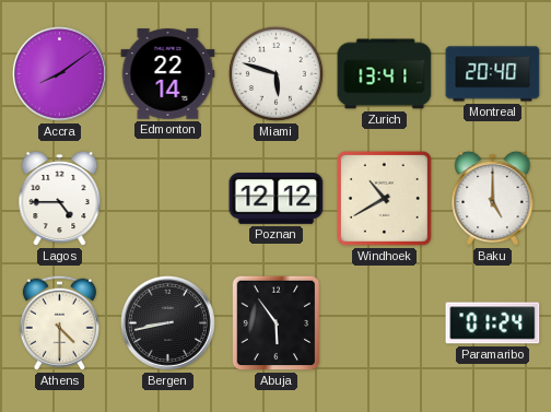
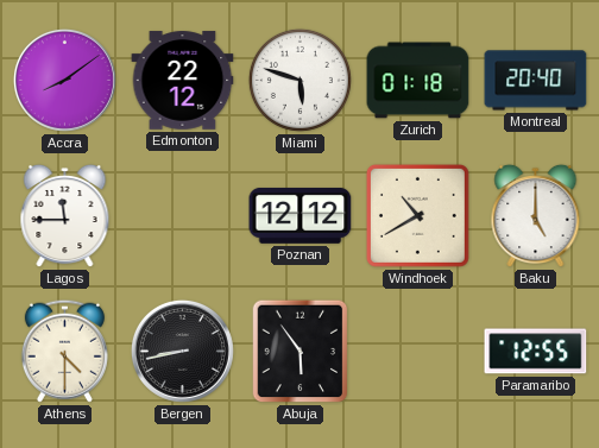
Edmonton: 22:14 -> 22:12 (183, 81)
Zurich: 13:41 -> 01:18 (418, 81)
Lagos: 4:45 -> 11:45 (65, 216)
Paramaribo: 01:24 -> 12:55 (536, 352)
